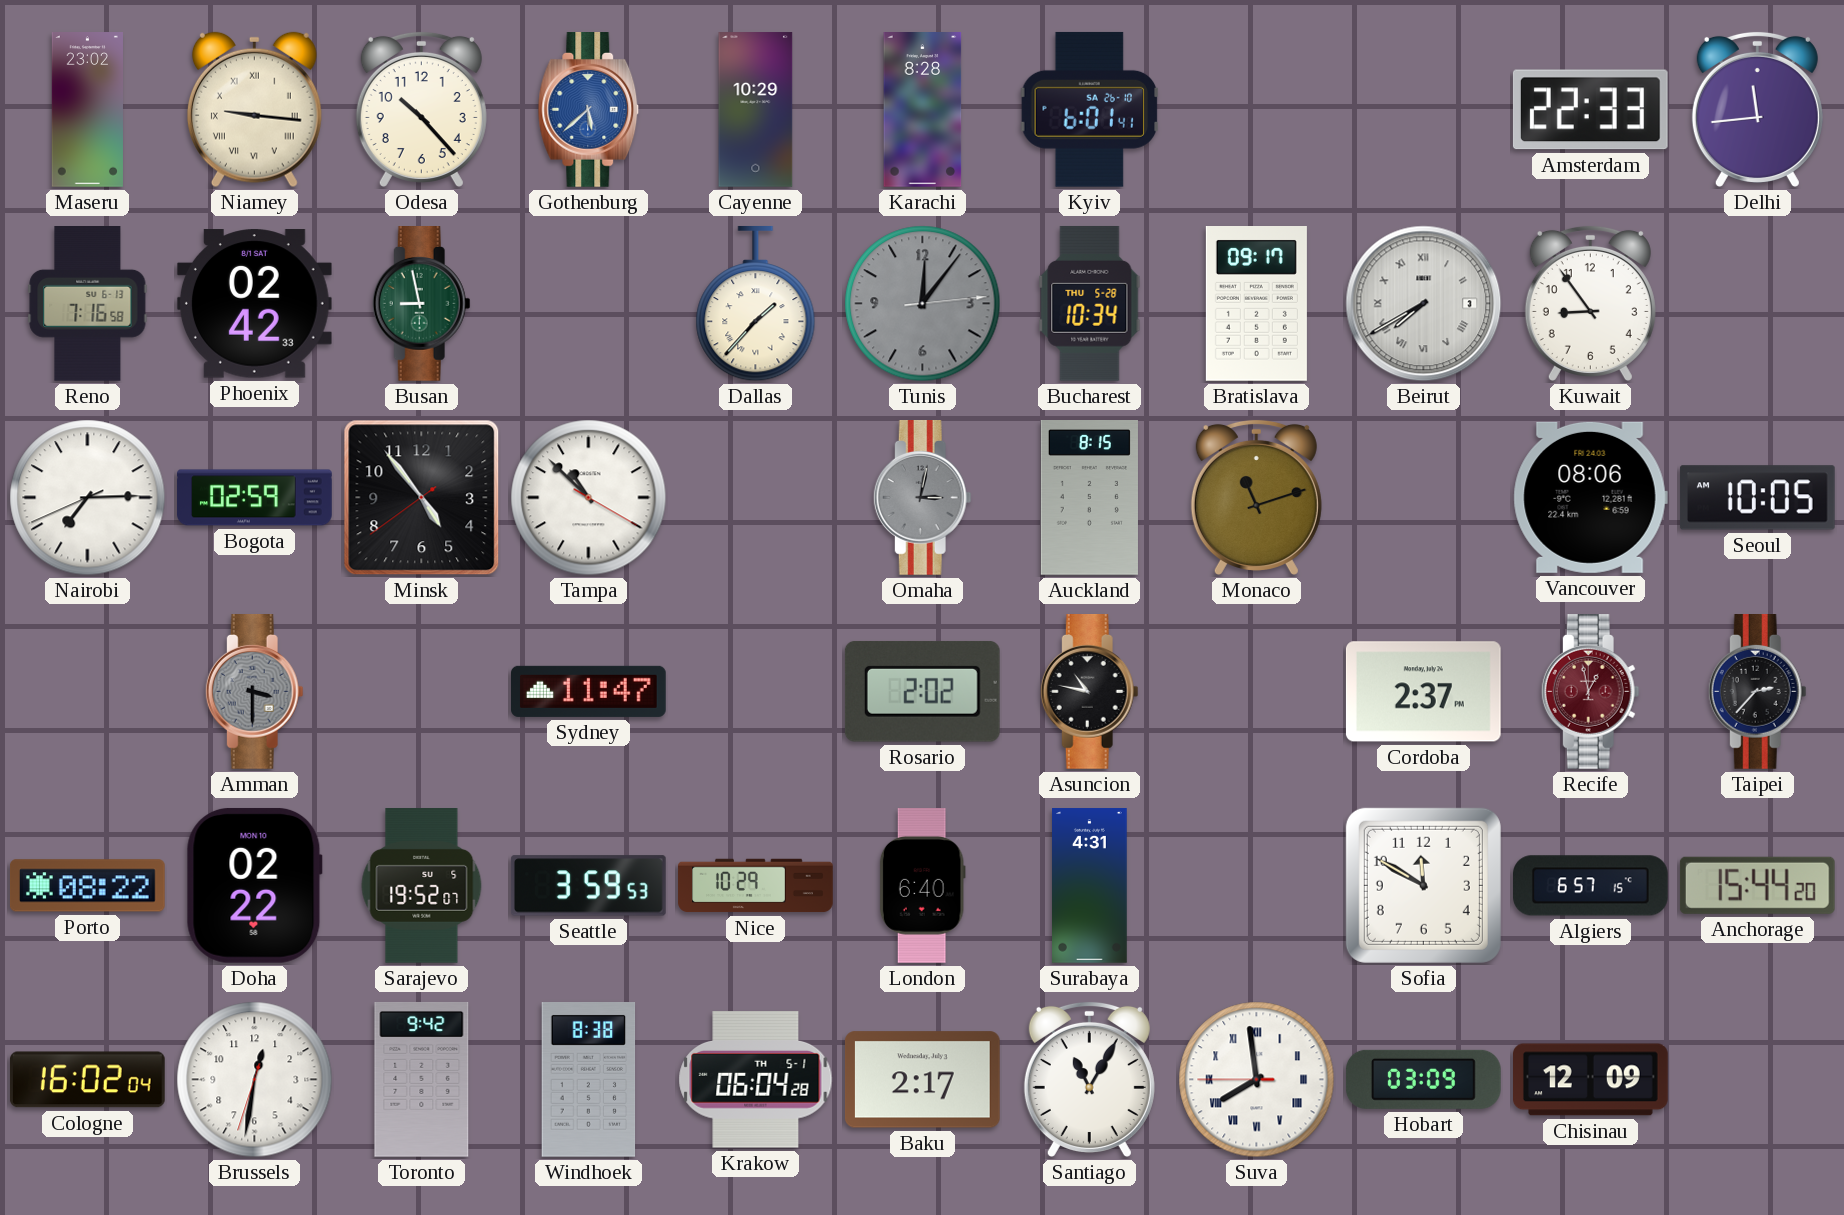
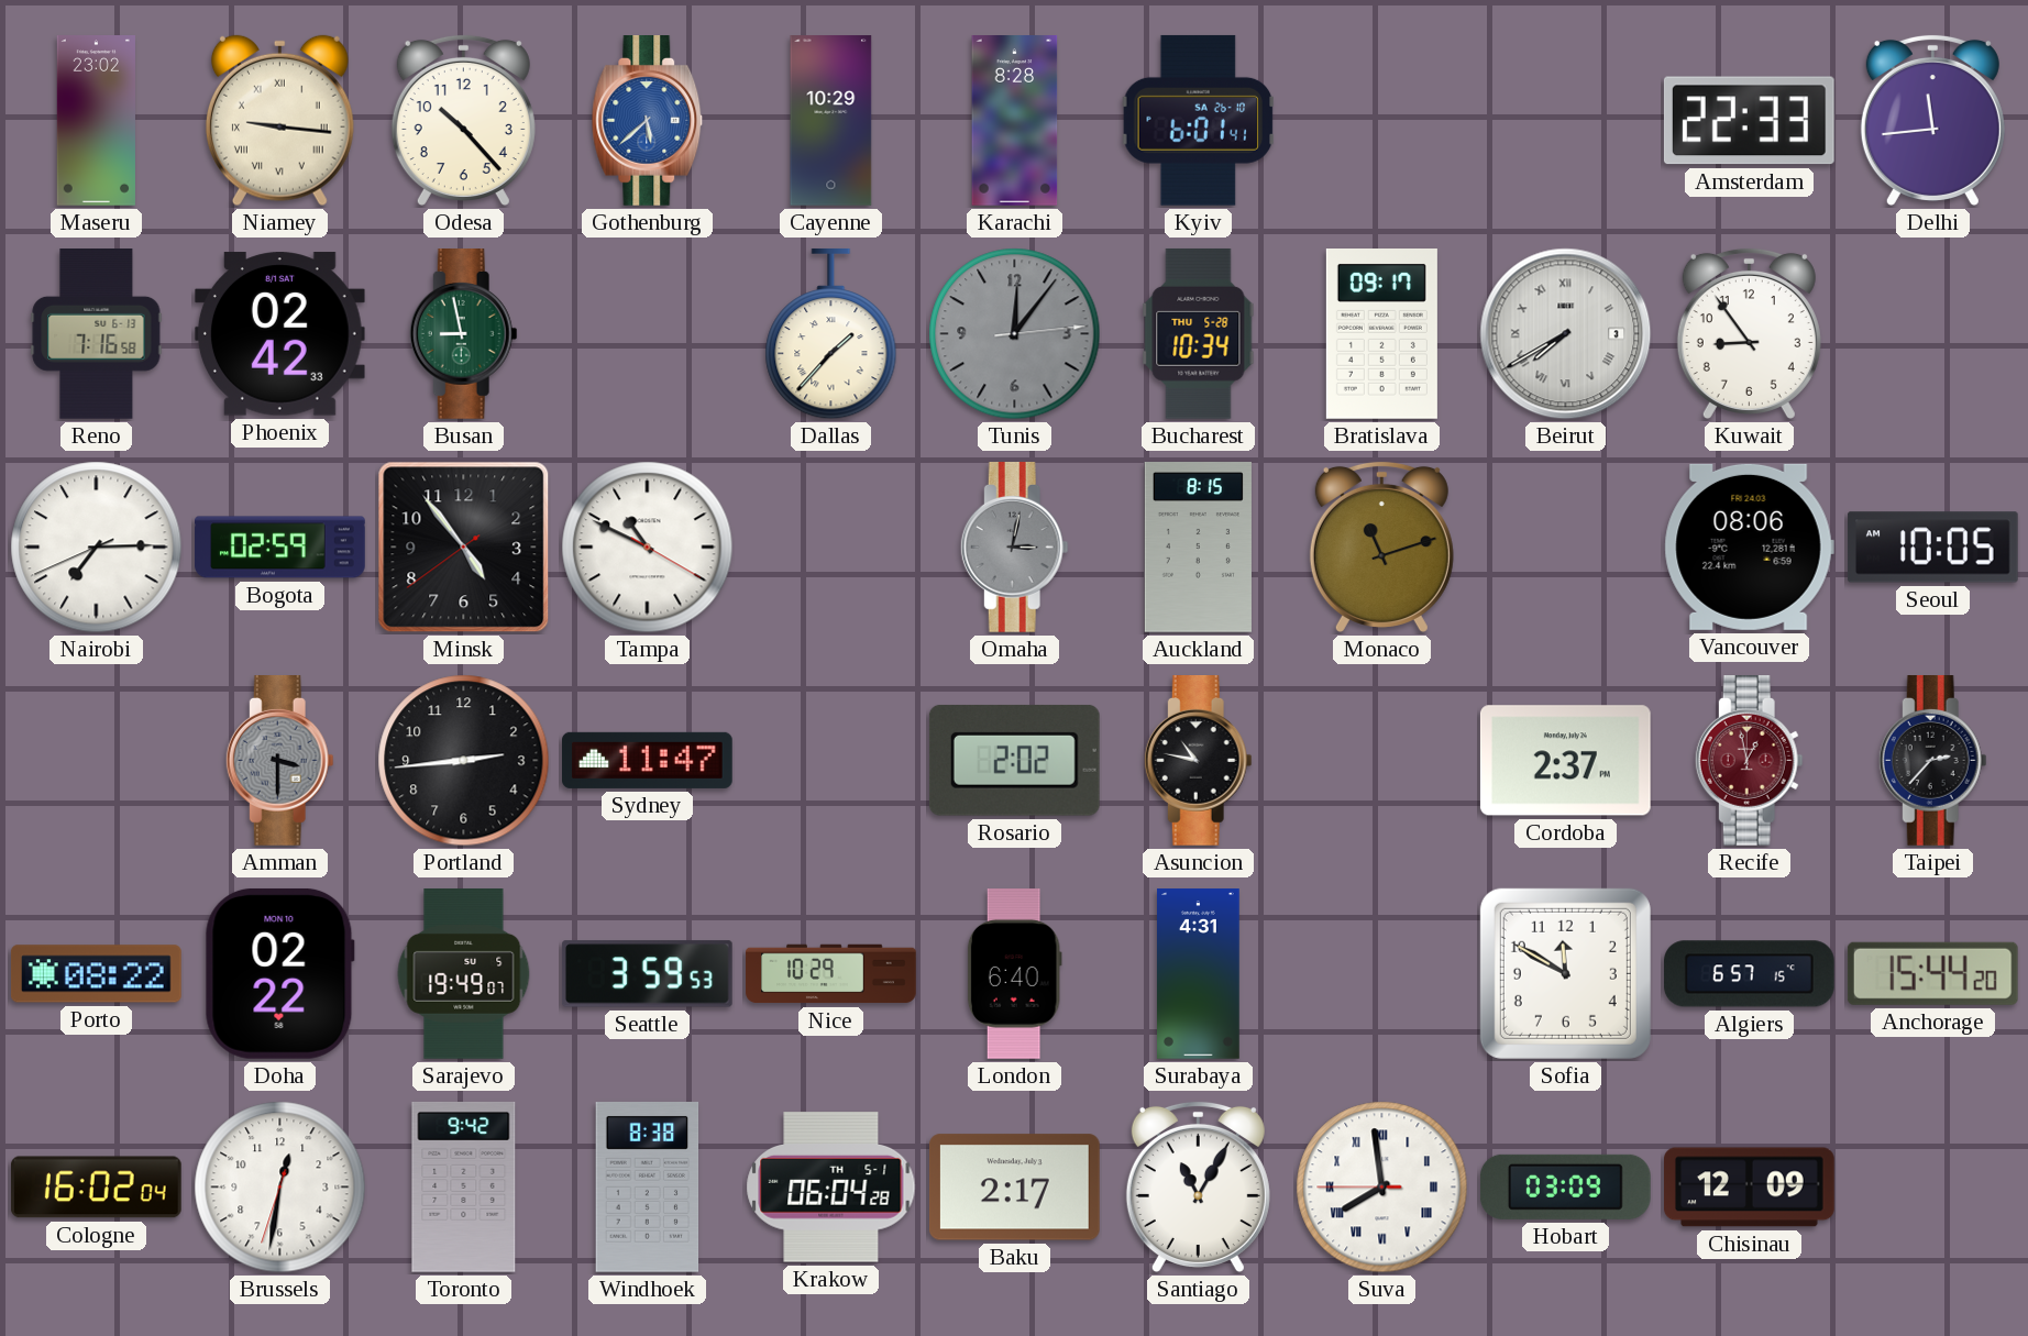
Tampa: 10:52 -> 10:49 (648, 548)
Portland: none -> 2:44 (464, 761)
Sarajevo: 19:52 -> 19:49 (464, 974)
